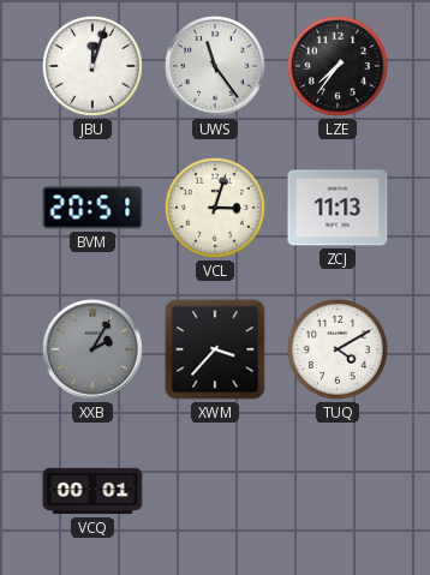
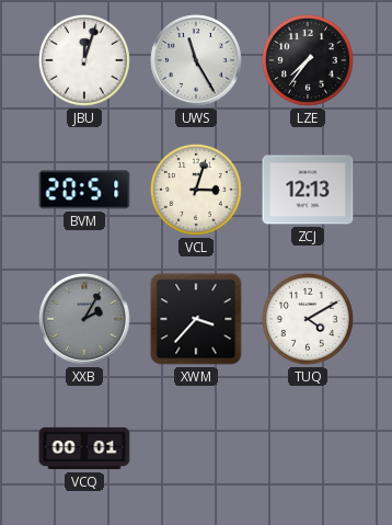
UWS: 11:24 -> 11:25 (196, 60)
ZCJ: 11:13 -> 12:13 (308, 190)
